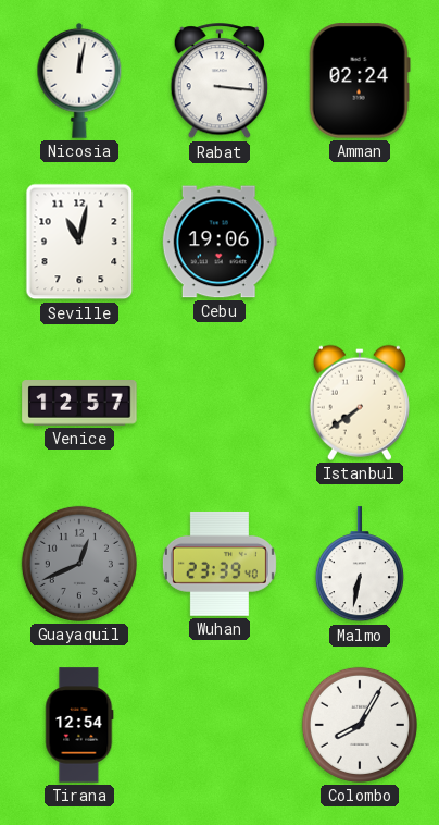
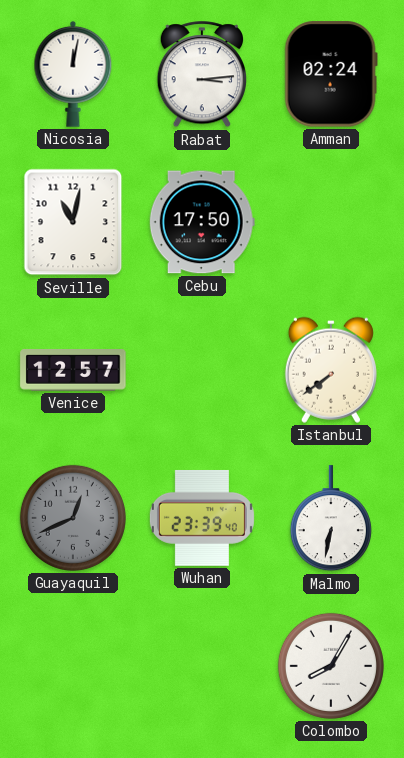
Rabat: 3:16 -> 3:14 (201, 75)
Cebu: 19:06 -> 17:50 (202, 222)
Tirana: 12:54 -> none (79, 725)
